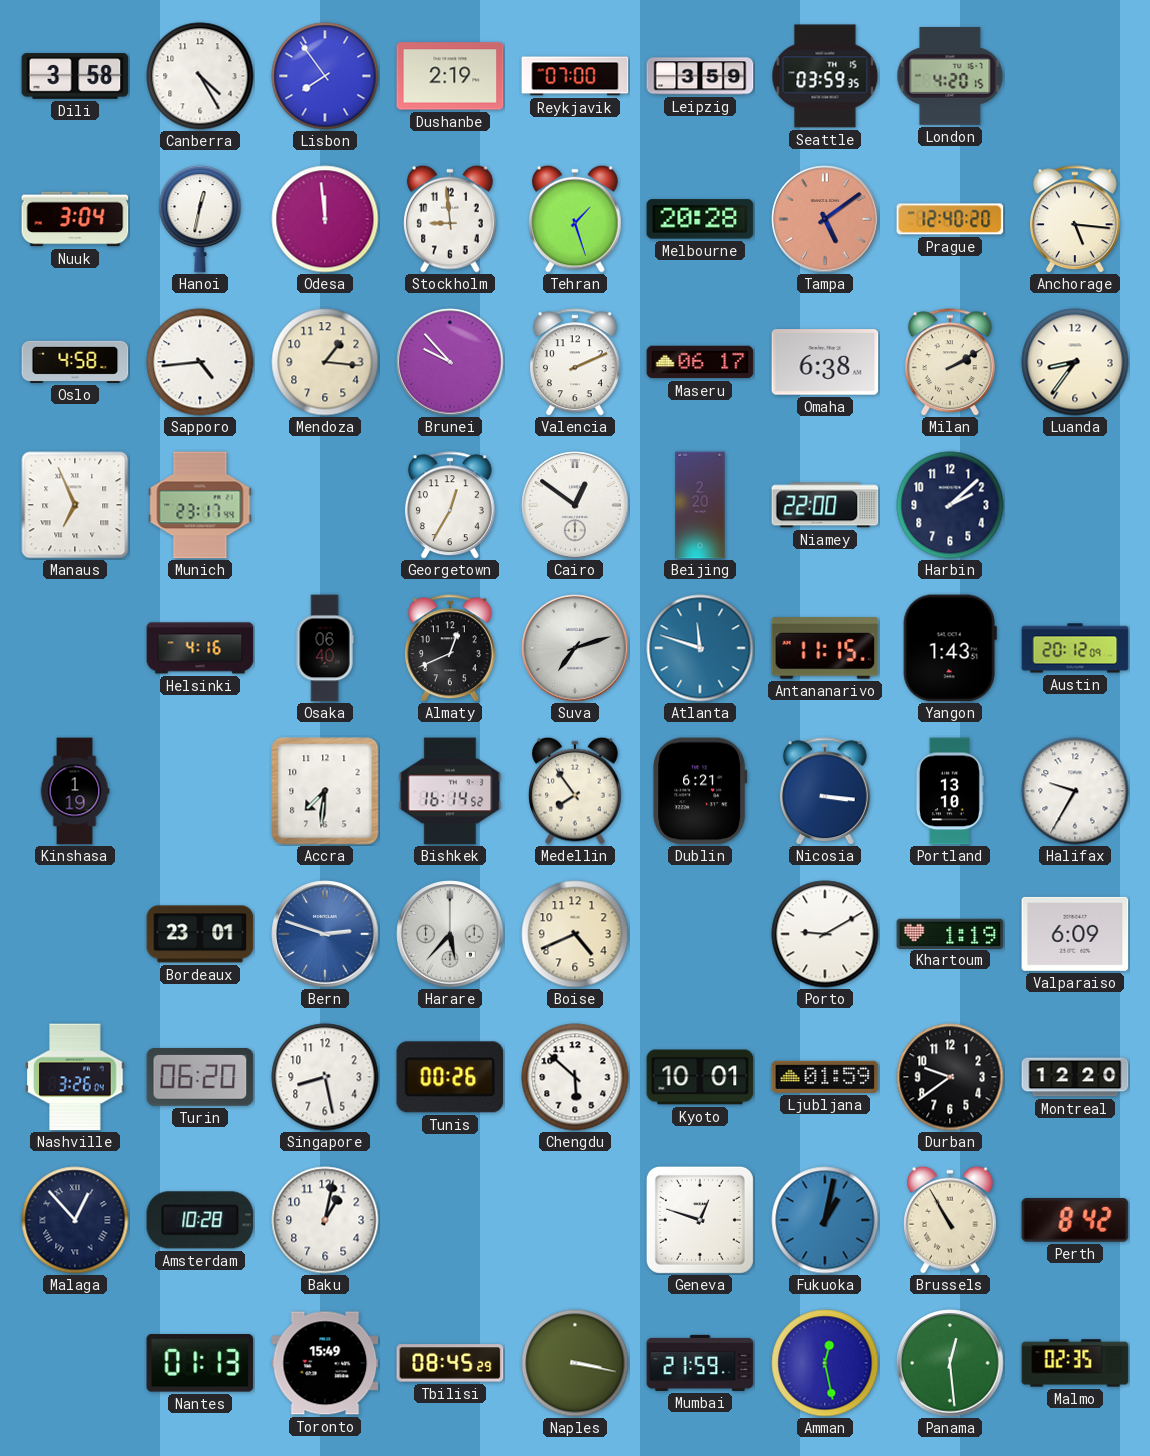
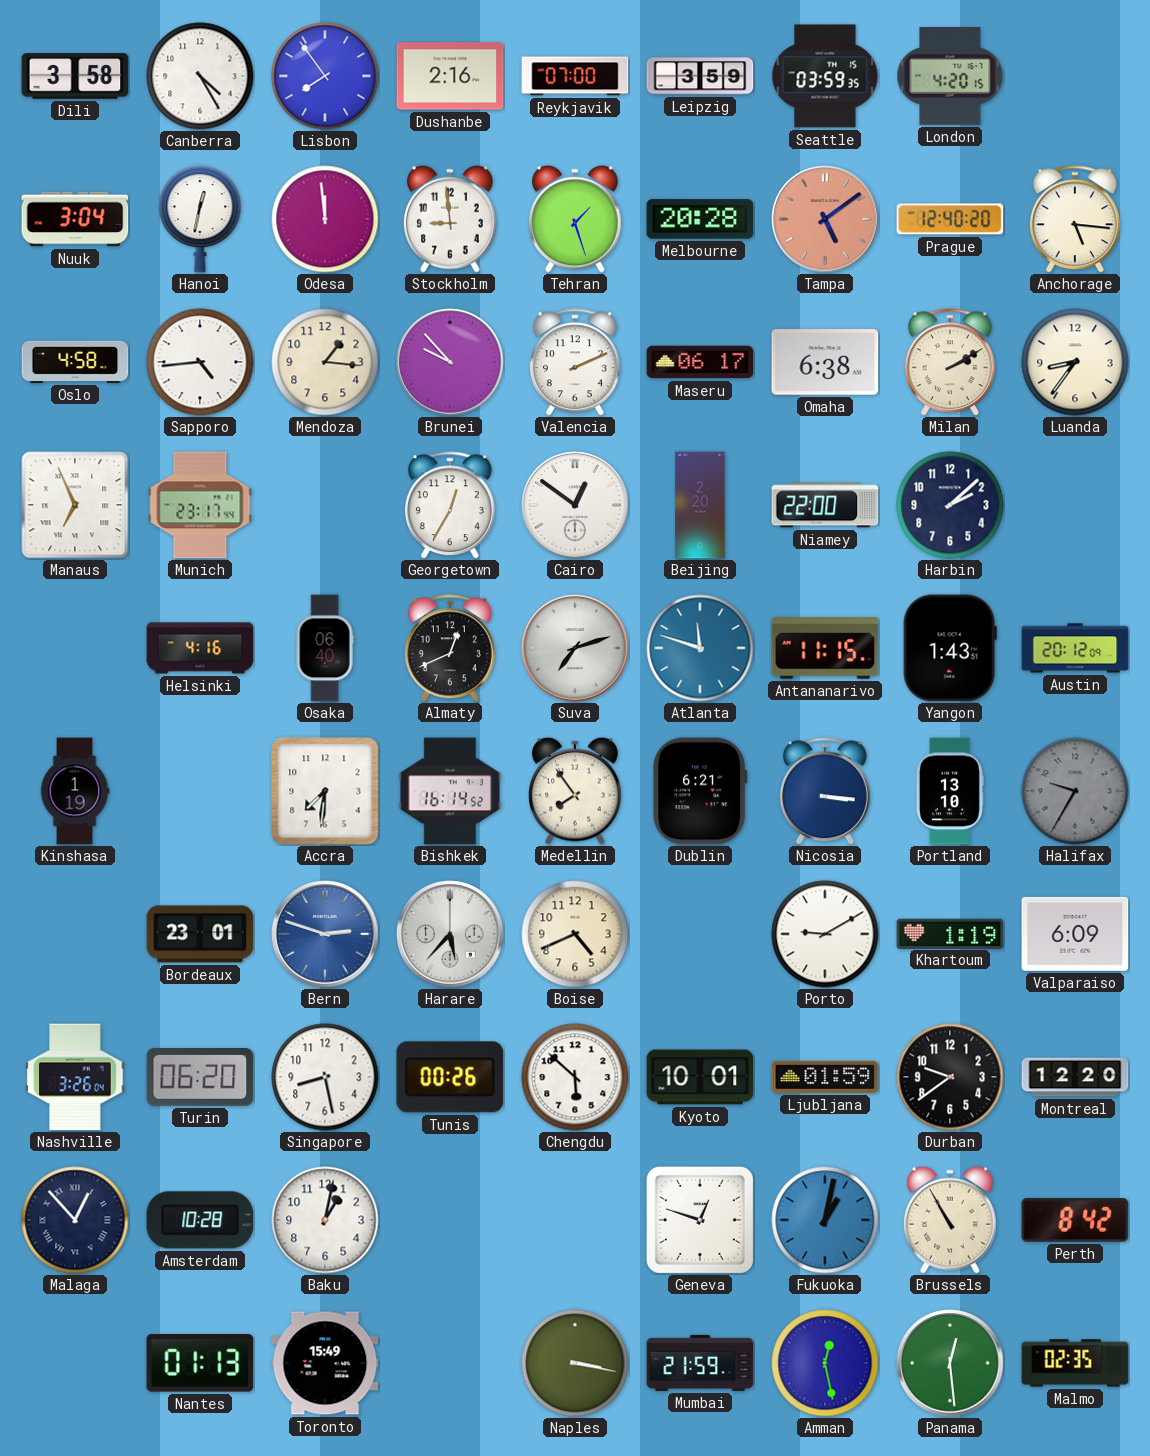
Dushanbe: 2:19 -> 2:16 (450, 76)
Halifax dial: white -> grey (1075, 791)
Tbilisi: 08:45 -> none (450, 1363)
